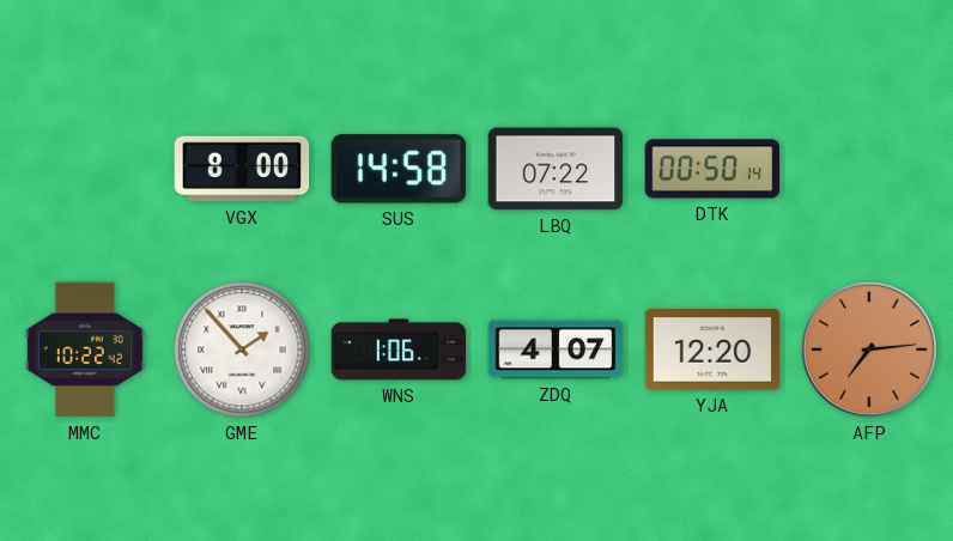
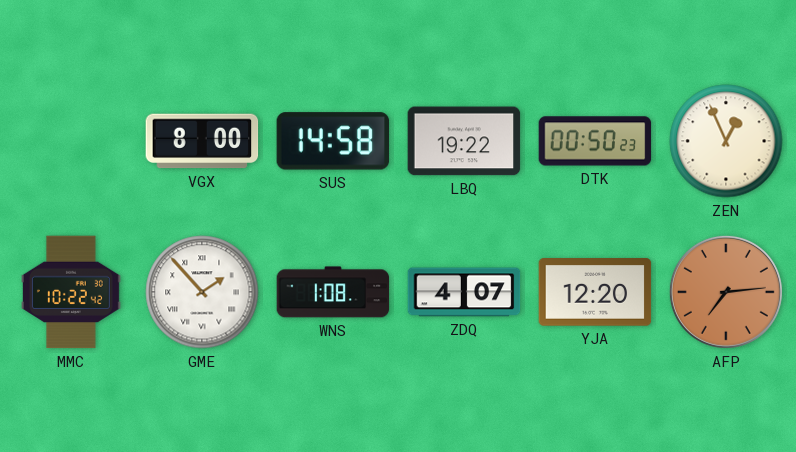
LBQ: 07:22 -> 19:22 (464, 141)
DTK: 00:50:14 -> 00:50:23 (595, 141)
ZEN: none -> 12:56 (726, 141)
WNS: 1:06 -> 1:08 (333, 292)
